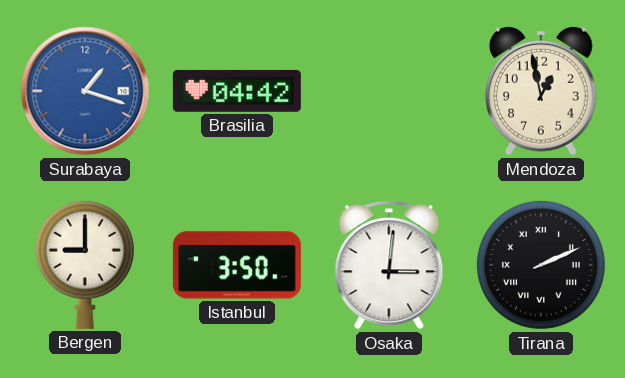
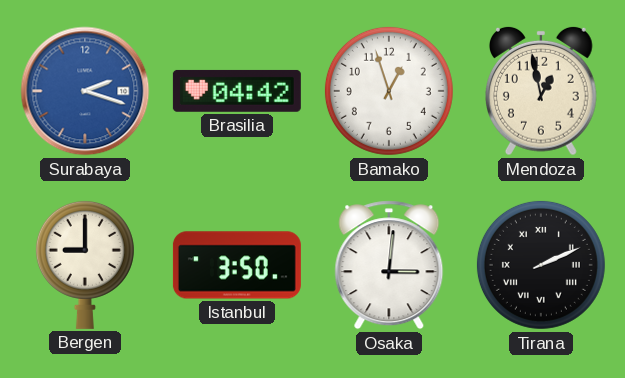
Surabaya: 1:18 -> 2:18 (85, 91)
Bamako: none -> 12:57 (389, 91)
